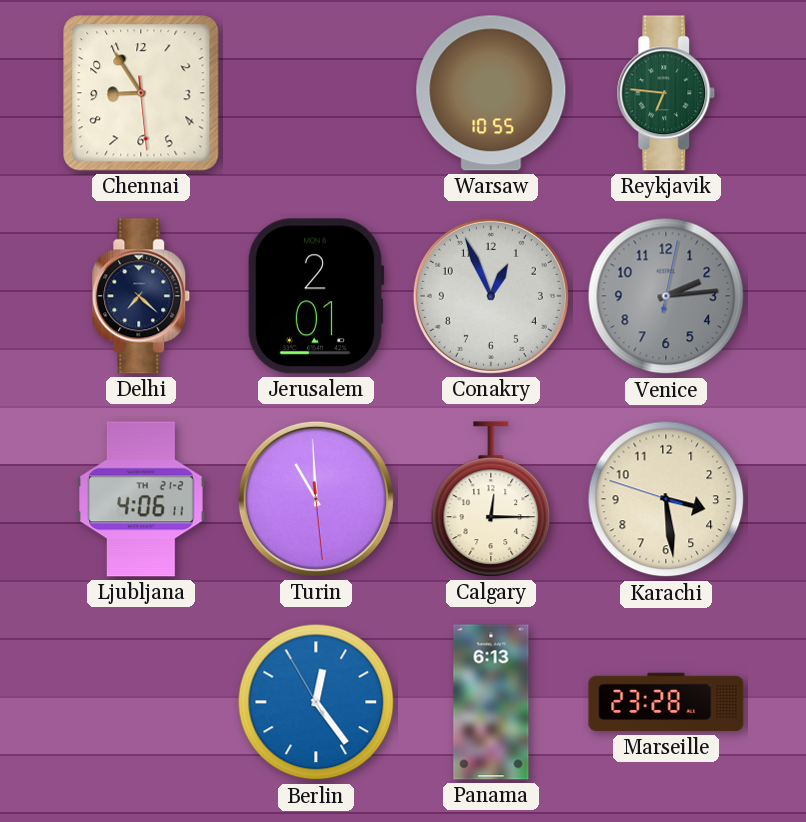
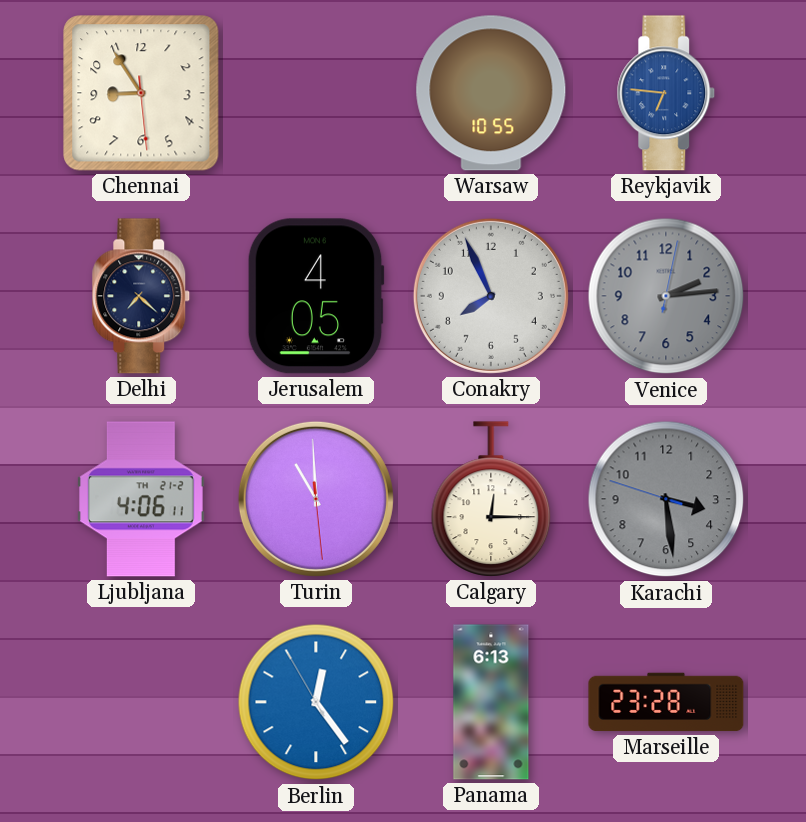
Reykjavik dial: green -> blue (666, 93)
Jerusalem: 2:01 -> 4:05 (316, 296)
Conakry: 12:56 -> 7:56 (491, 296)
Karachi dial: cream -> grey (666, 499)
